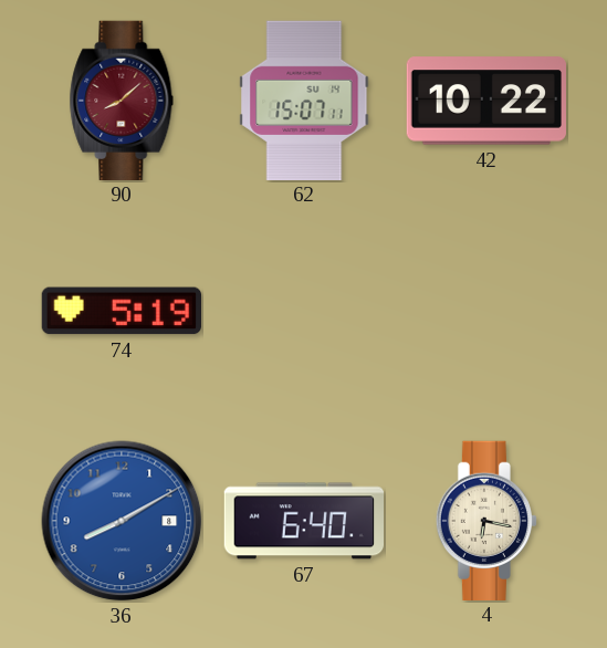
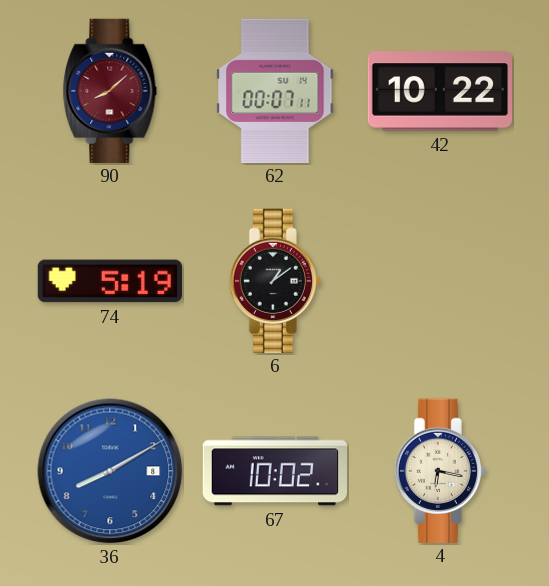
62: 15:07 -> 00:07 (275, 90)
6: none -> 1:09 (275, 280)
67: 6:40 -> 10:02 (274, 471)
